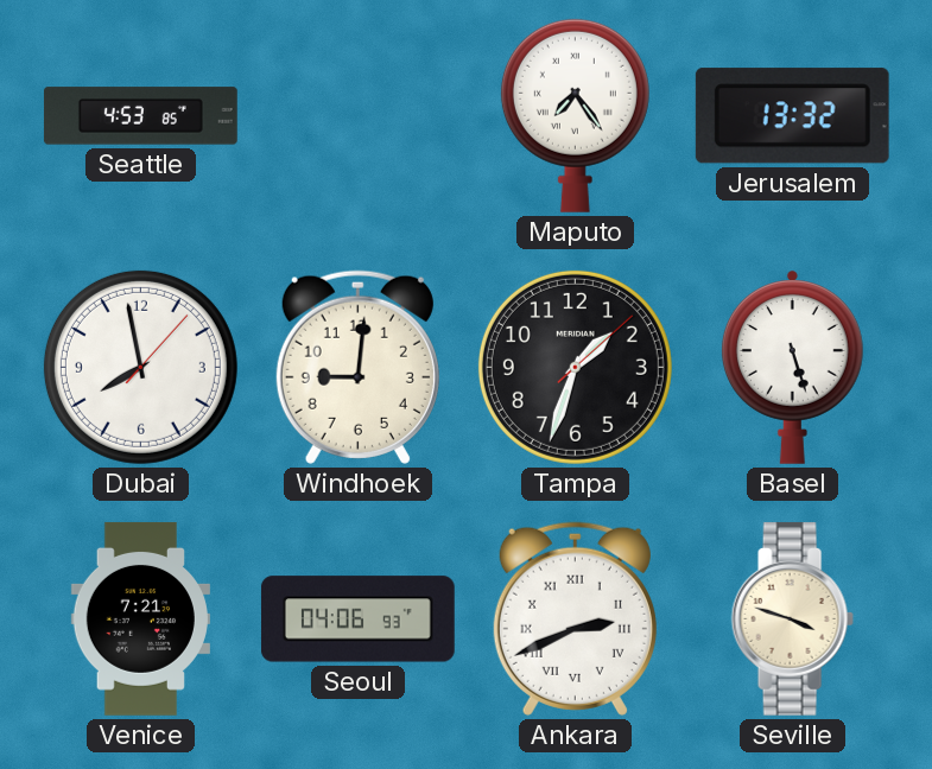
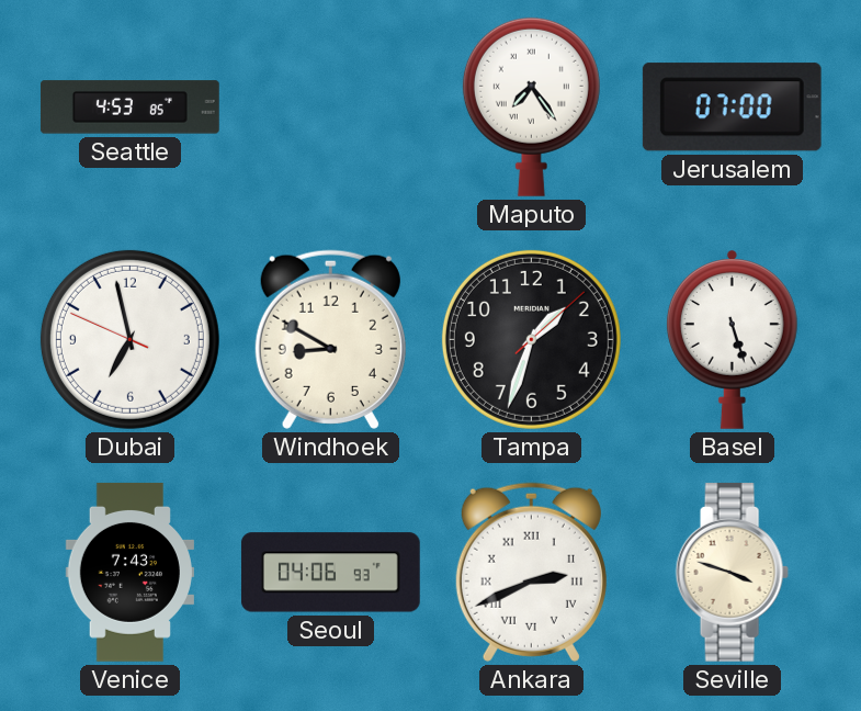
Jerusalem: 13:32 -> 07:00 (732, 108)
Dubai: 7:58 -> 6:57 (129, 339)
Windhoek: 9:01 -> 8:50 (330, 339)
Venice: 7:21 -> 7:43 (129, 572)
